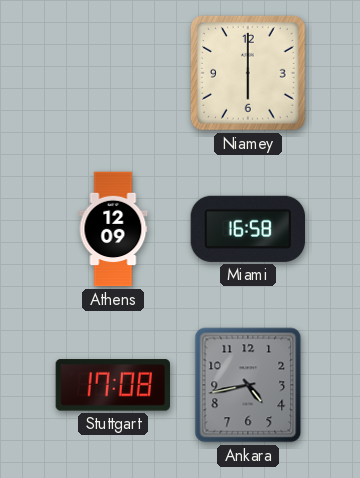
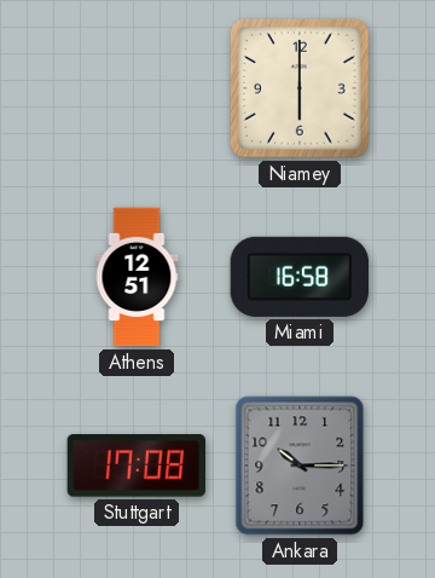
Athens: 12:09 -> 12:51 (137, 277)
Ankara: 4:43 -> 10:15 (300, 466)
